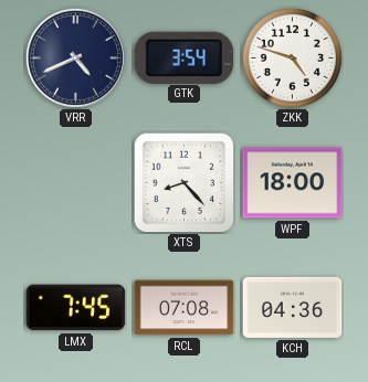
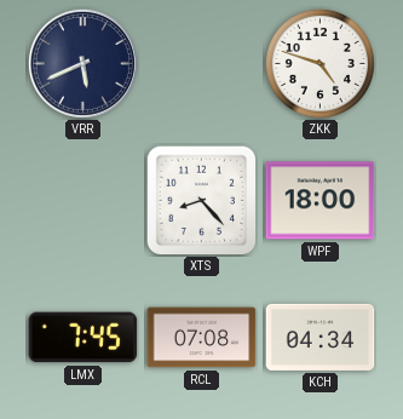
VRR: 4:41 -> 5:41 (82, 63)
GTK: 3:54 -> none (185, 57)
KCH: 04:36 -> 04:34 (321, 337)
